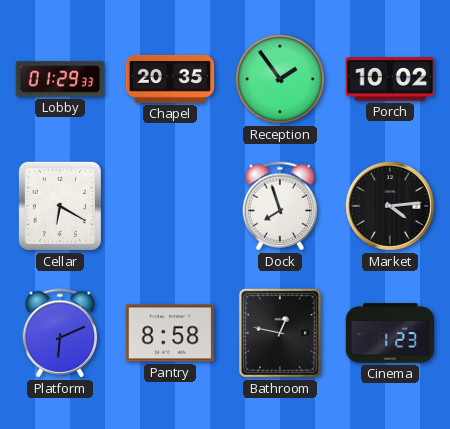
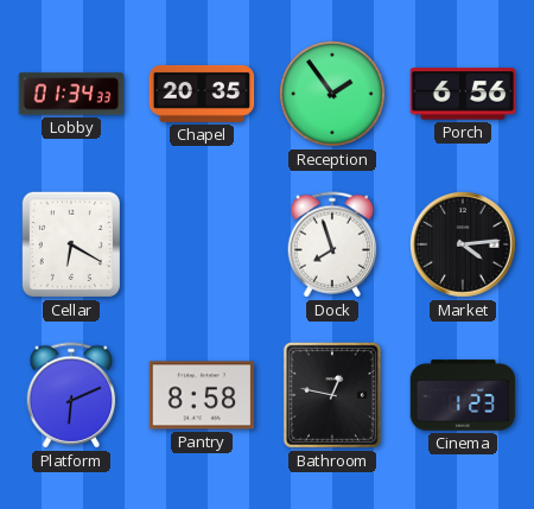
Lobby: 01:29 -> 01:34 (71, 94)
Porch: 10:02 -> 6:56 (463, 94)
